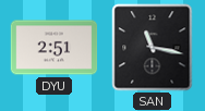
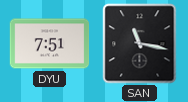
DYU: 2:51 -> 7:51 (50, 44)
